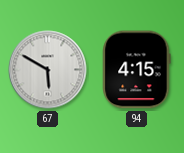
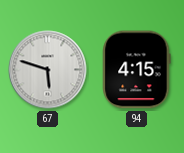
67: 5:50 -> 5:48 (48, 70)
